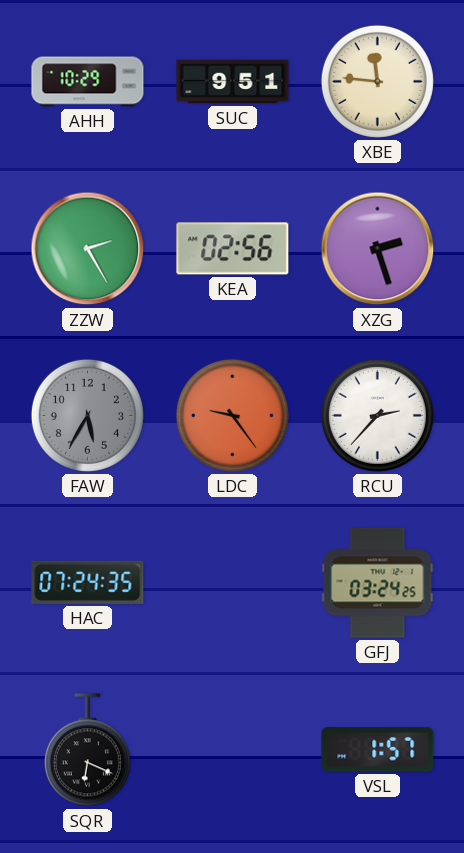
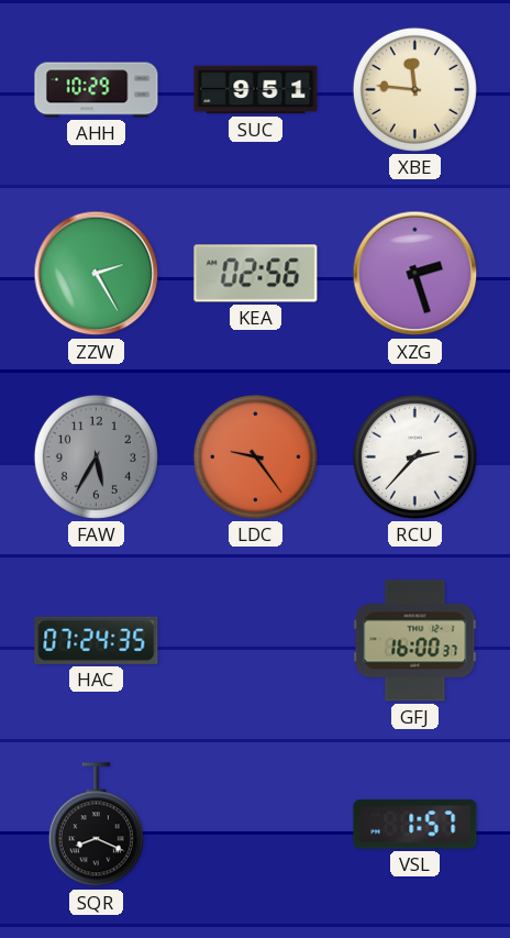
GFJ: 03:24 -> 16:00 (415, 641)
SQR: 6:19 -> 8:19 (96, 825)
